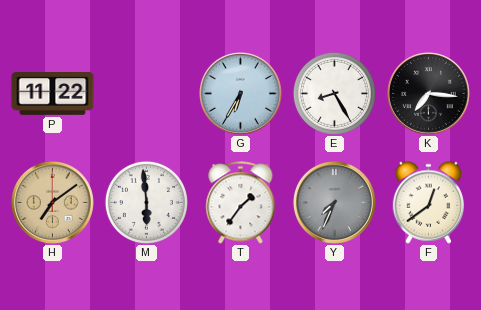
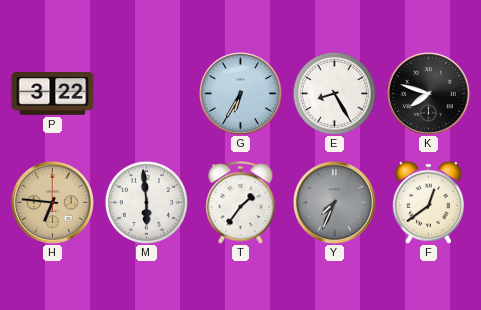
P: 11:22 -> 3:22 (53, 94)
K: 7:16 -> 7:48 (428, 93)
H: 7:09 -> 6:46 (52, 202)
